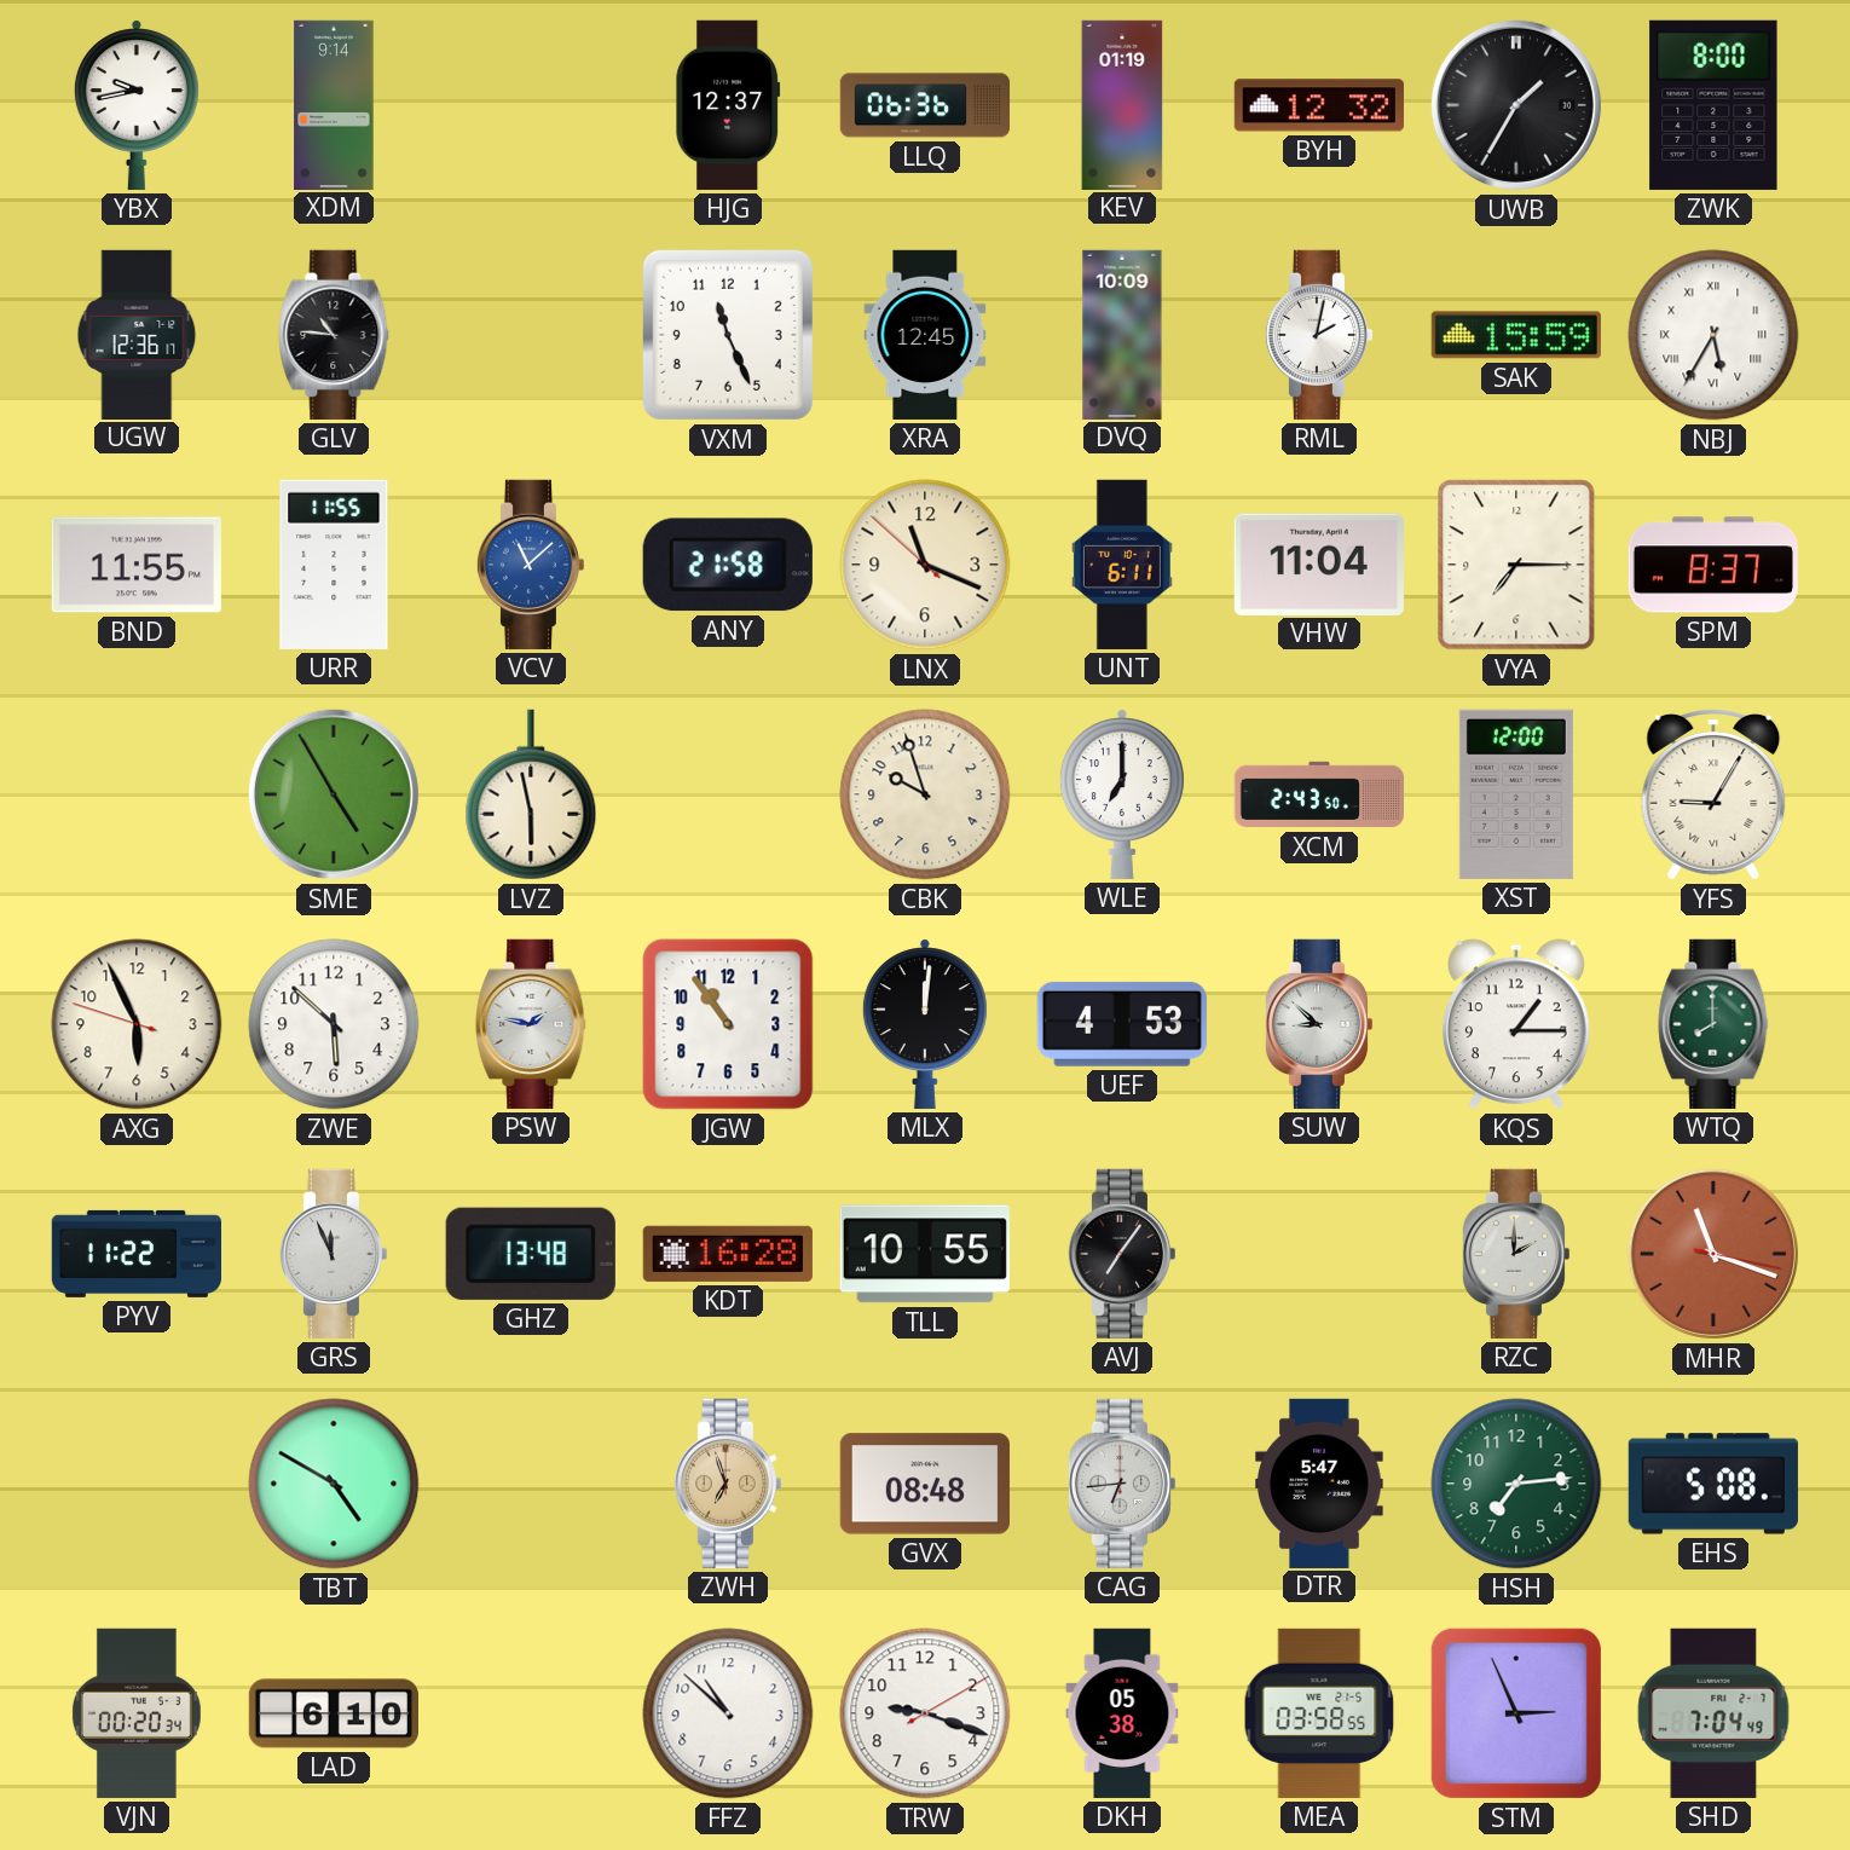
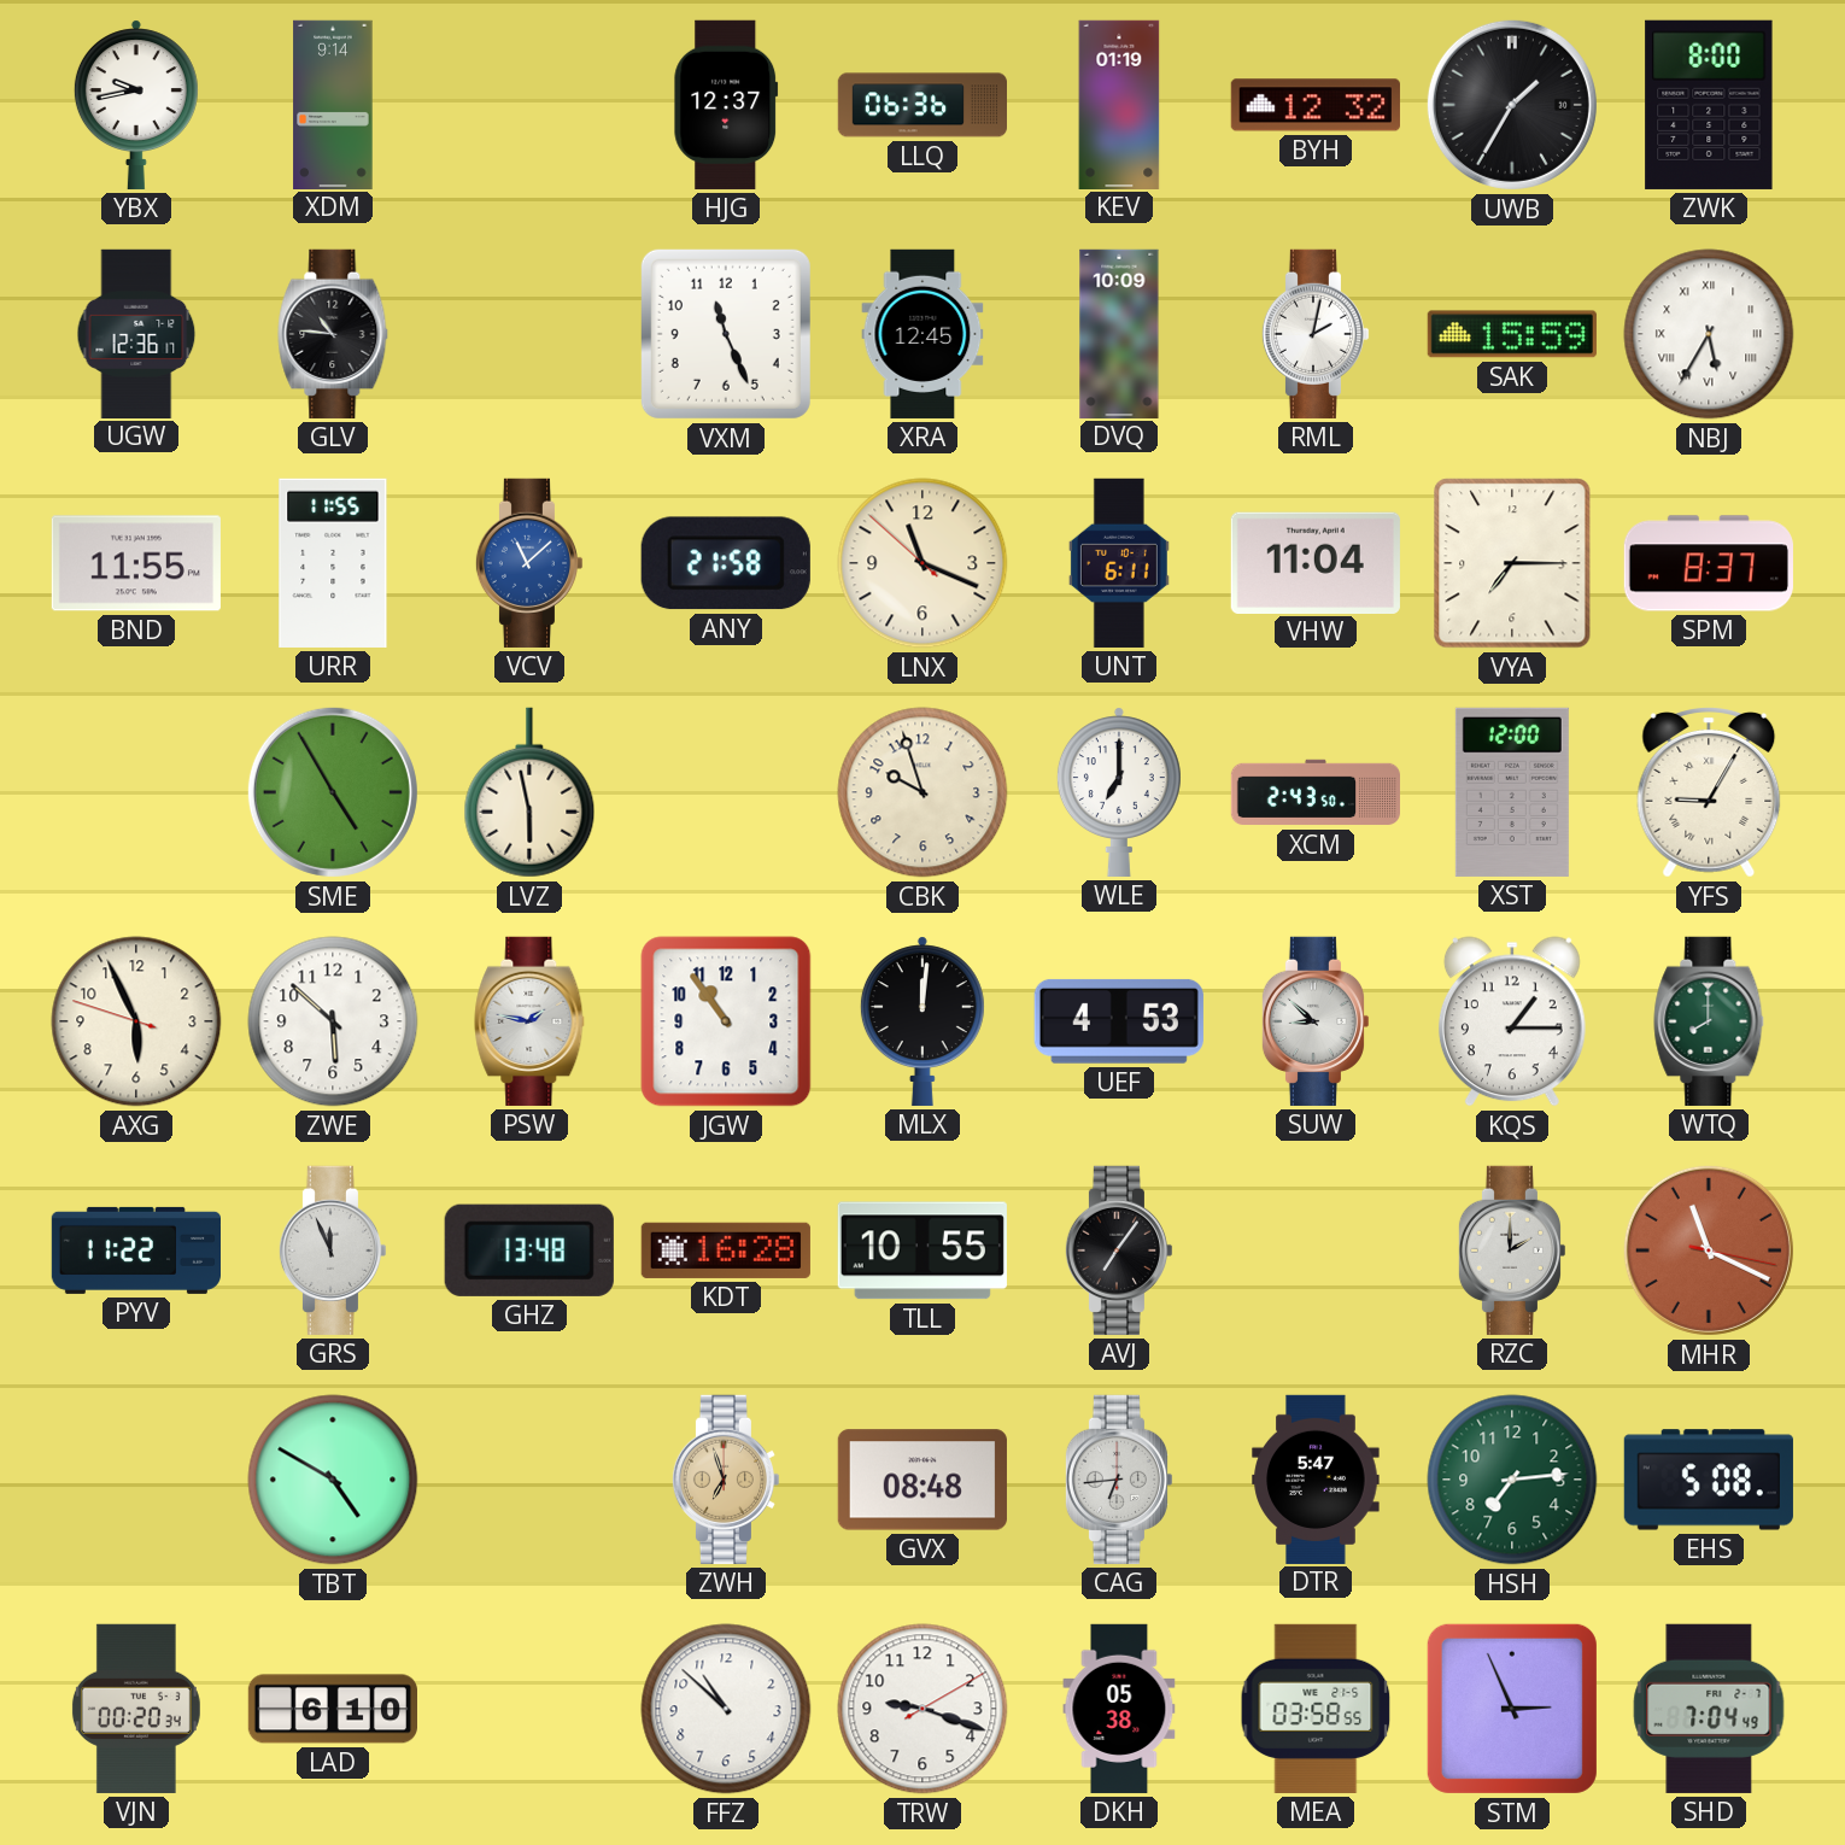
MHR: 11:18 -> 11:19 (1709, 1250)
